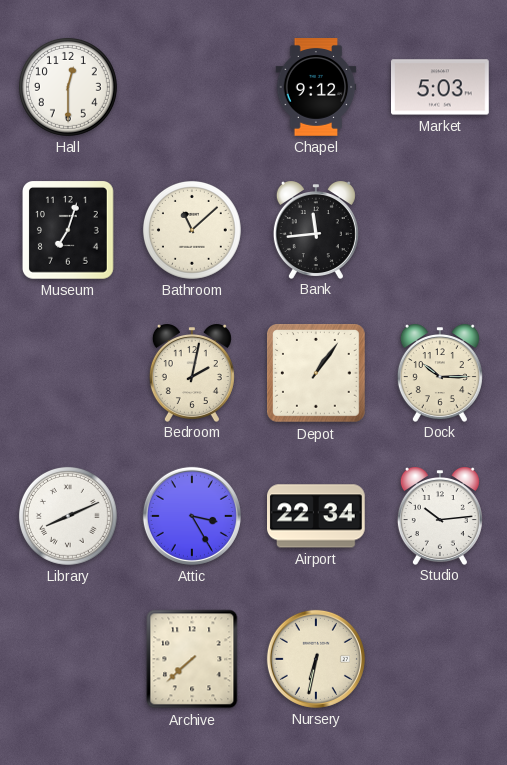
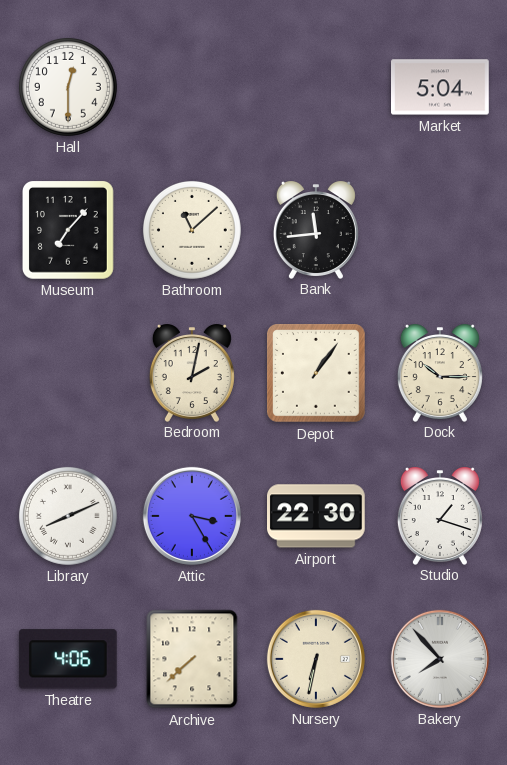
Chapel: 9:12 -> none (316, 87)
Market: 5:03 -> 5:04 (441, 87)
Museum: 7:03 -> 7:07 (68, 231)
Airport: 22:34 -> 22:30 (317, 516)
Studio: 10:14 -> 1:18 (440, 516)
Theatre: none -> 4:06 (68, 659)
Bakery: none -> 7:53 (440, 659)
